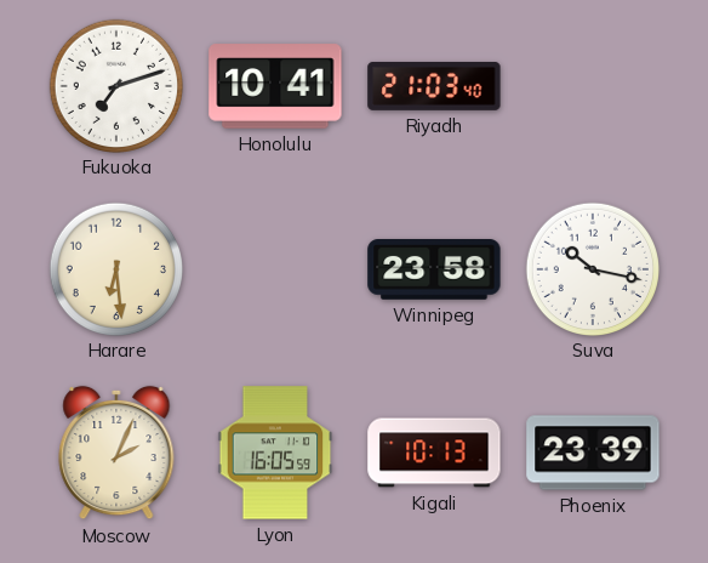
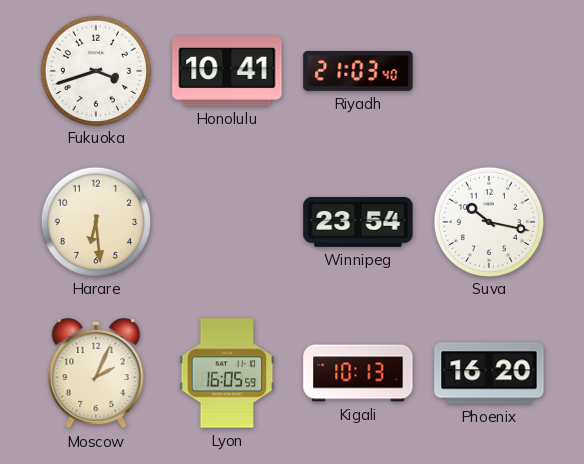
Fukuoka: 7:12 -> 3:42 (95, 70)
Winnipeg: 23:58 -> 23:54 (358, 223)
Phoenix: 23:39 -> 16:20 (489, 373)
